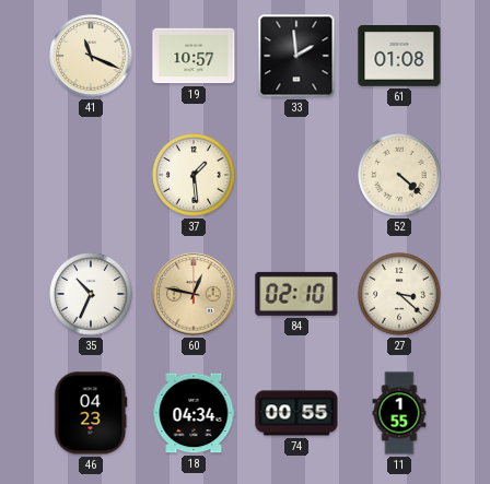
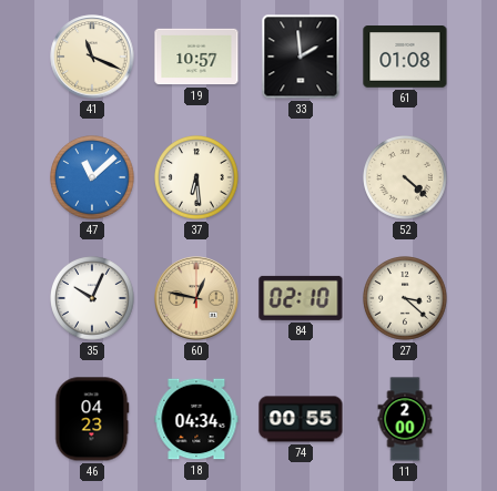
47: none -> 11:08 (93, 178)
37: 1:29 -> 6:29 (197, 178)
35: 10:34 -> 10:04 (93, 299)
11: 1:55 -> 2:00 (405, 419)
